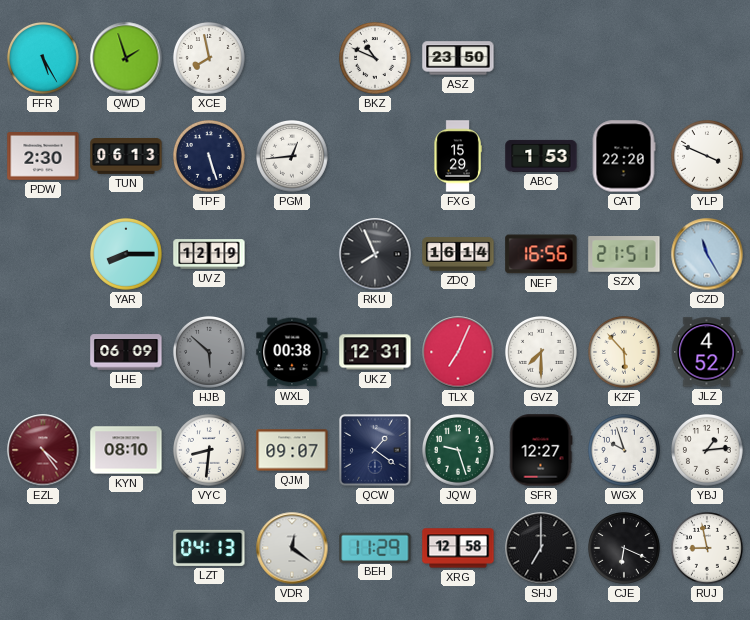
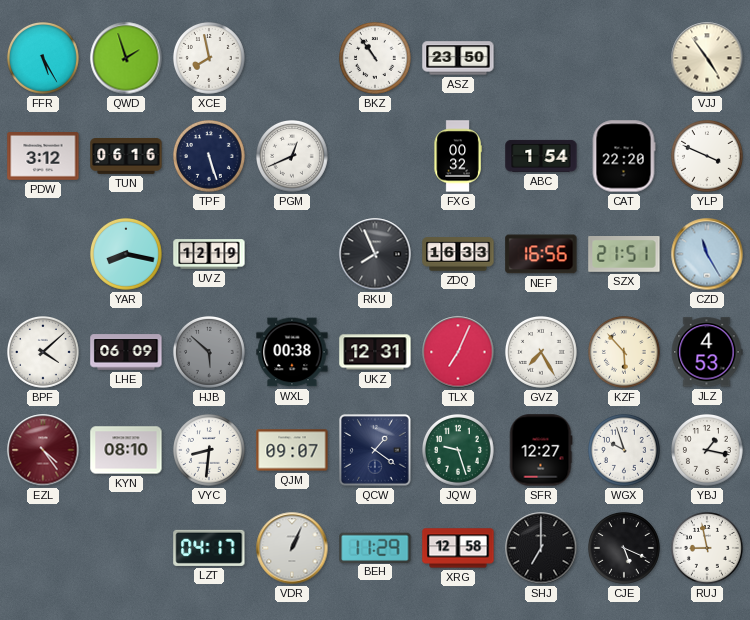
BKZ: 10:49 -> 10:54 (376, 59)
VJJ: none -> 4:54 (707, 58)
PDW: 2:30 -> 3:12 (43, 157)
TUN: 06:13 -> 06:16 (126, 157)
PGM: 12:44 -> 12:41 (293, 157)
FXG: 15:29 -> 00:32 (458, 156)
ABC: 1:53 -> 1:54 (541, 156)
YAR: 8:15 -> 8:17 (127, 255)
ZDQ: 16:14 -> 16:33 (458, 254)
BPF: none -> 4:08 (44, 353)
GVZ: 7:30 -> 7:25 (542, 353)
JLZ: 4:52 -> 4:53 (707, 352)
YBJ: 1:14 -> 1:17 (708, 451)
LZT: 04:13 -> 04:17 (209, 548)
VDR: 12:21 -> 1:04 (292, 548)
CJE: 6:19 -> 5:19 (625, 549)
